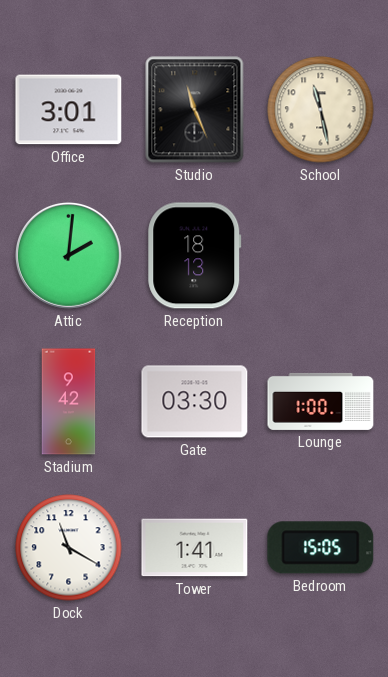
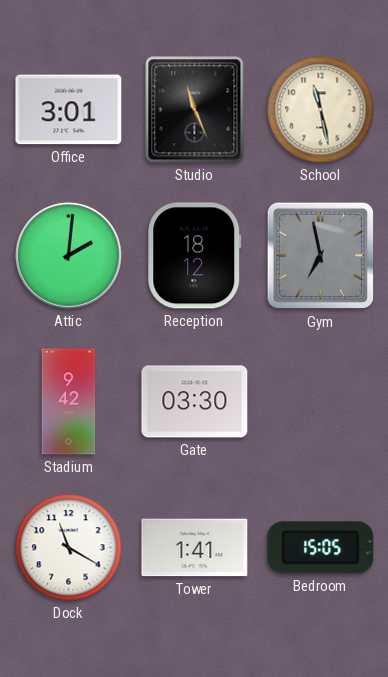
Reception: 18:13 -> 18:12 (195, 256)
Gym: none -> 6:58 (321, 256)
Lounge: 1:00 -> none (321, 401)
